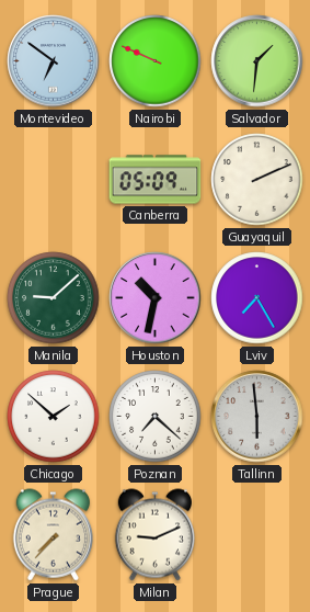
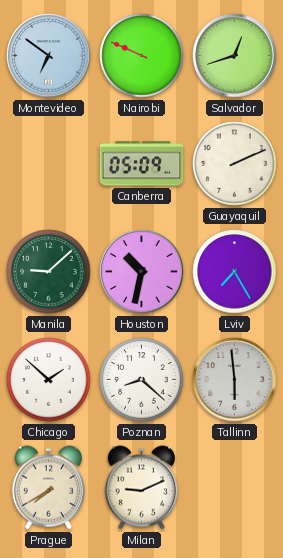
Salvador: 1:31 -> 12:42 (235, 56)
Poznan: 7:22 -> 8:22 (142, 380)
Prague: 7:37 -> 7:40 (48, 488)
